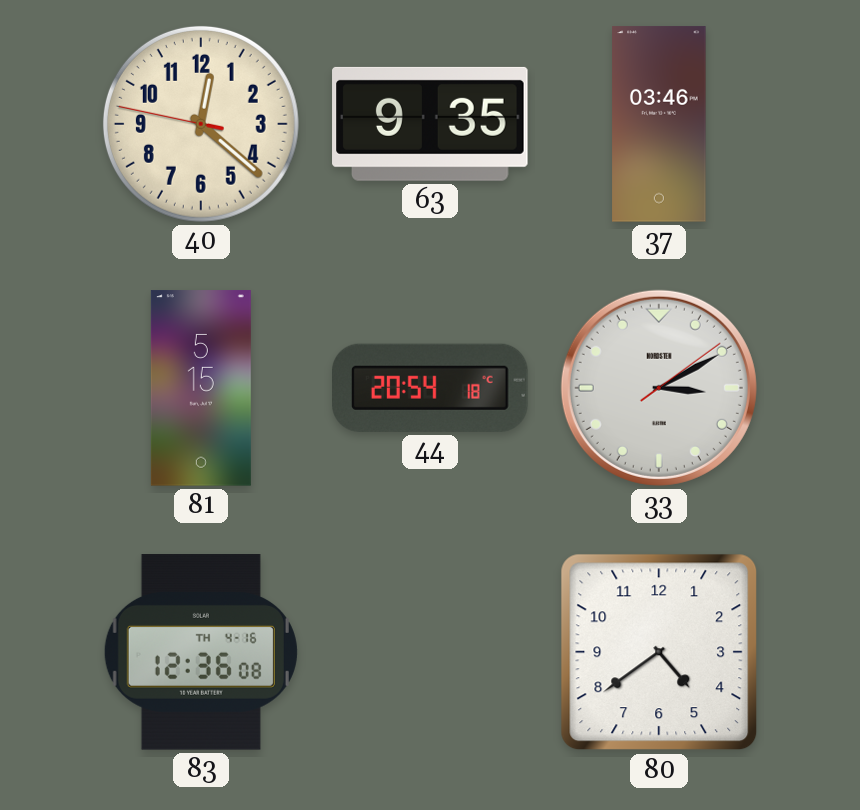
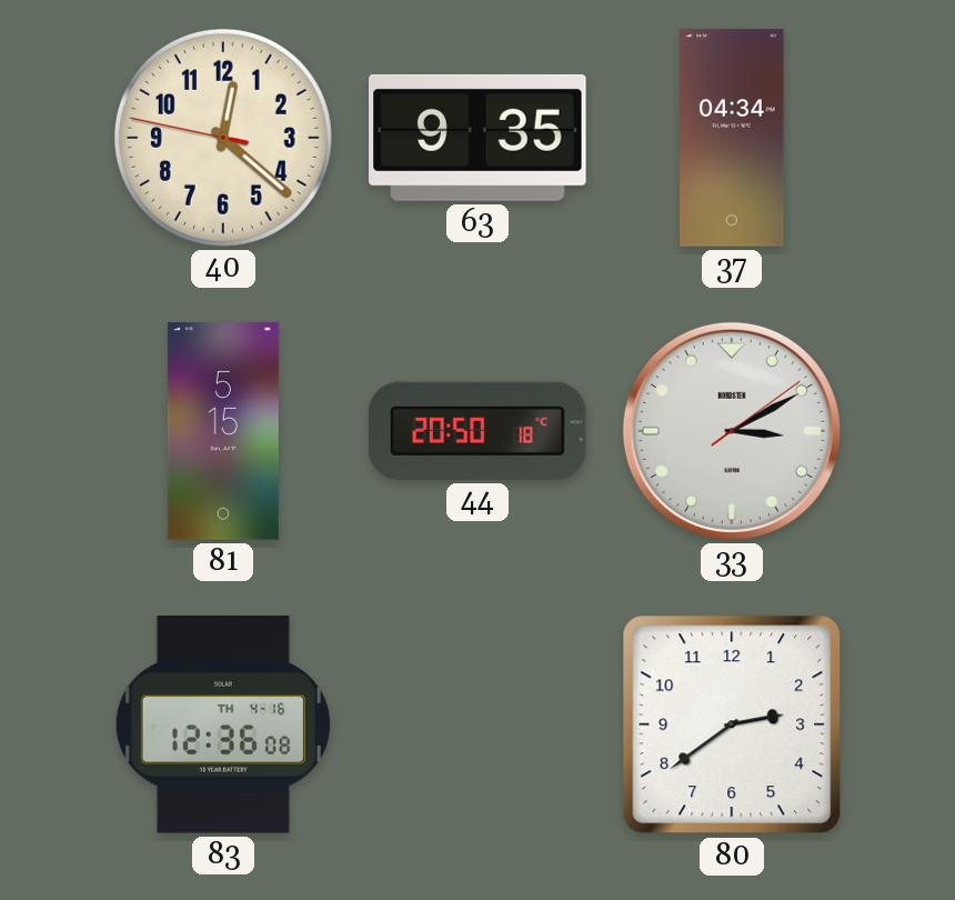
37: 03:46 -> 04:34 (732, 138)
44: 20:54 -> 20:50 (477, 431)
80: 4:39 -> 2:39 (732, 724)
